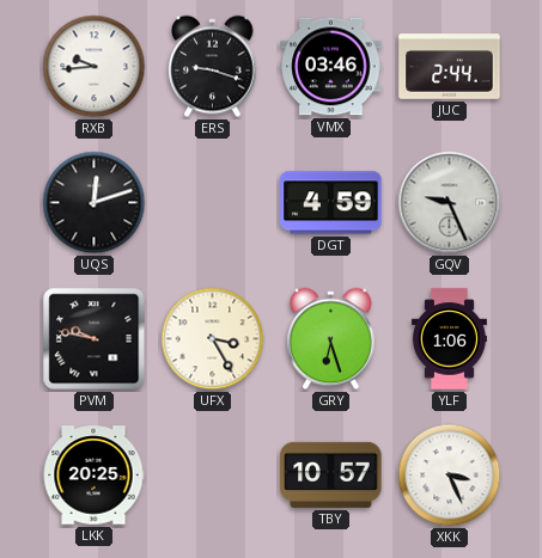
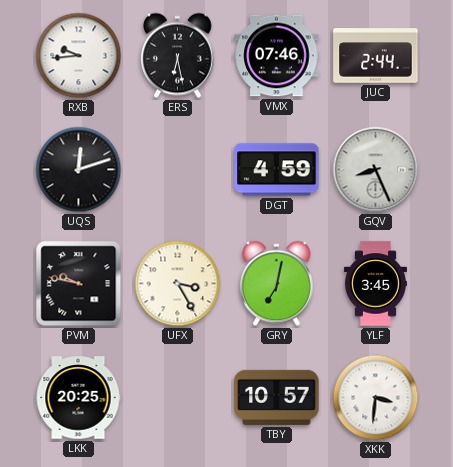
ERS: 9:18 -> 6:28 (178, 56)
VMX: 03:46 -> 07:46 (277, 56)
GQV: 9:26 -> 8:26 (376, 170)
GRY: 6:27 -> 7:02 (277, 284)
YLF: 1:06 -> 3:45 (375, 284)
XKK: 3:26 -> 3:31 (376, 398)
